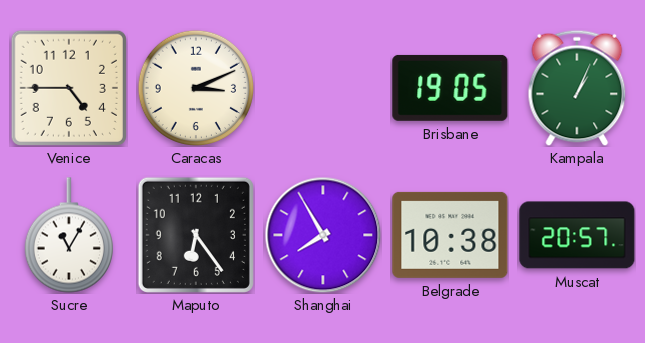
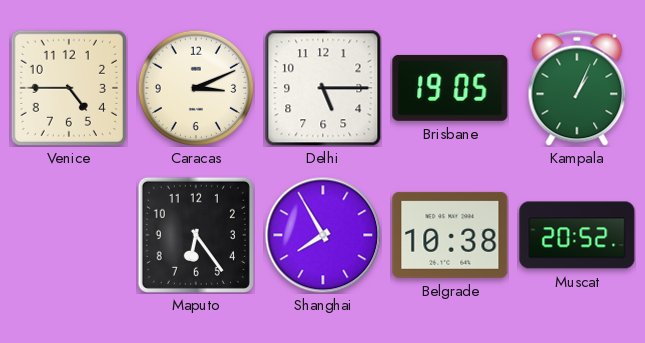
Delhi: none -> 5:15 (323, 88)
Sucre: 11:05 -> none (69, 235)
Muscat: 20:57 -> 20:52 (577, 235)
